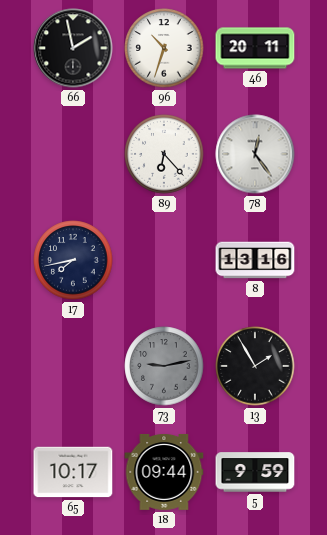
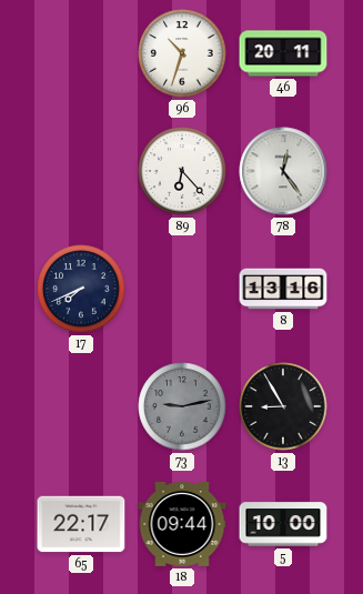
66: 1:58 -> none (73, 48)
17: 7:43 -> 7:41 (81, 289)
13: 1:55 -> 8:55 (283, 406)
65: 10:17 -> 22:17 (81, 524)
5: 9:59 -> 10:00 (283, 524)
